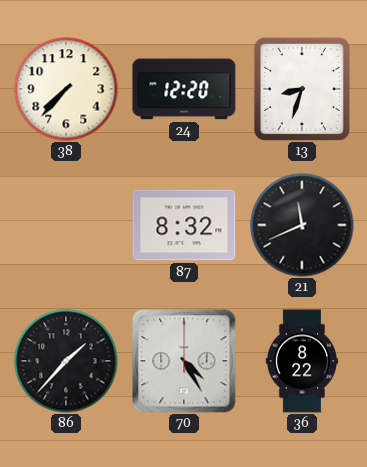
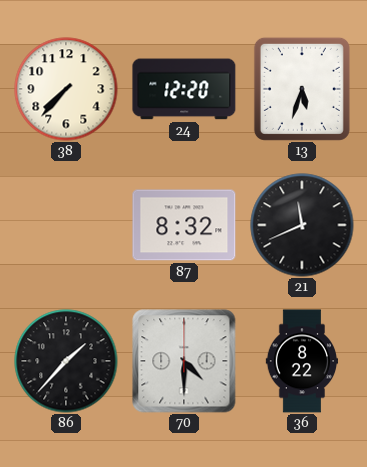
13: 8:33 -> 5:33 (302, 89)
70: 4:25 -> 4:30 (184, 361)
